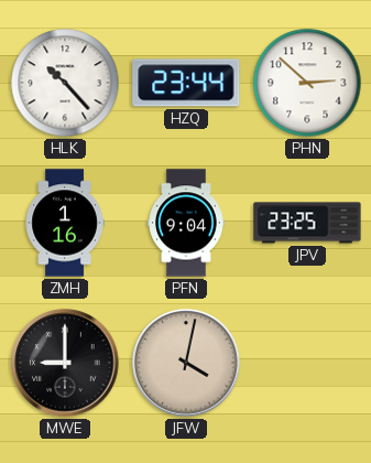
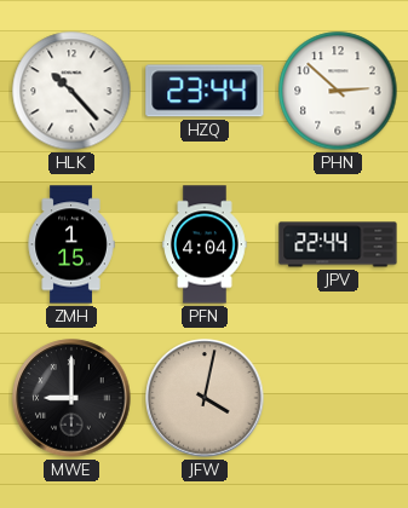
ZMH: 1:16 -> 1:15 (71, 244)
PFN: 9:04 -> 4:04 (205, 244)
JPV: 23:25 -> 22:44 (338, 244)
